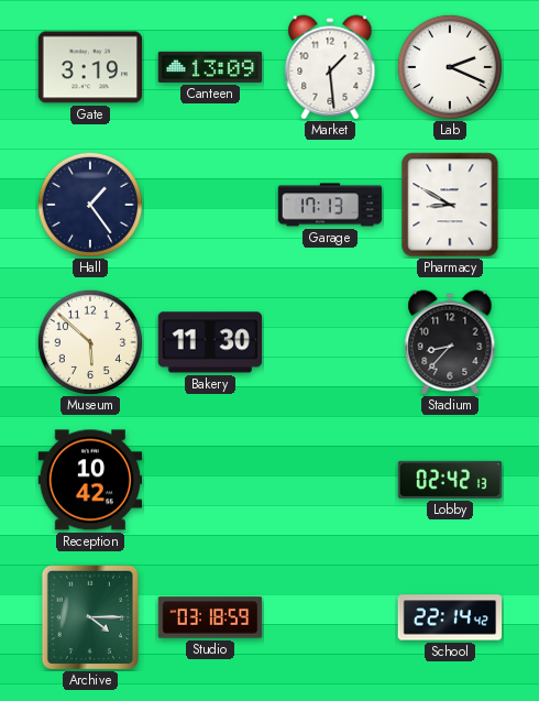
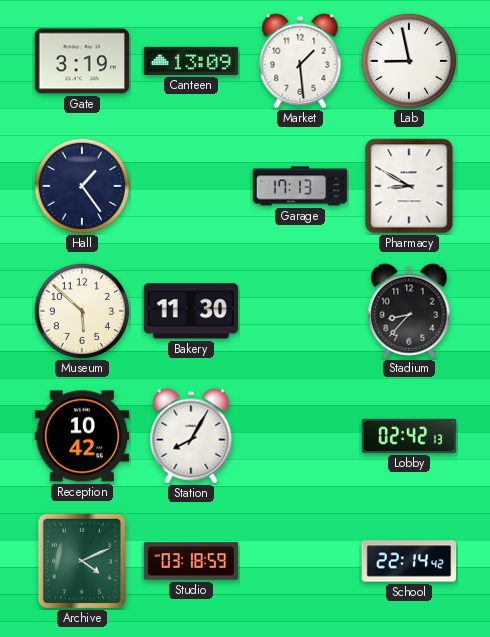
Lab: 2:19 -> 8:58 (409, 61)
Station: none -> 8:05 (191, 436)
Archive: 4:15 -> 4:11 (81, 561)
